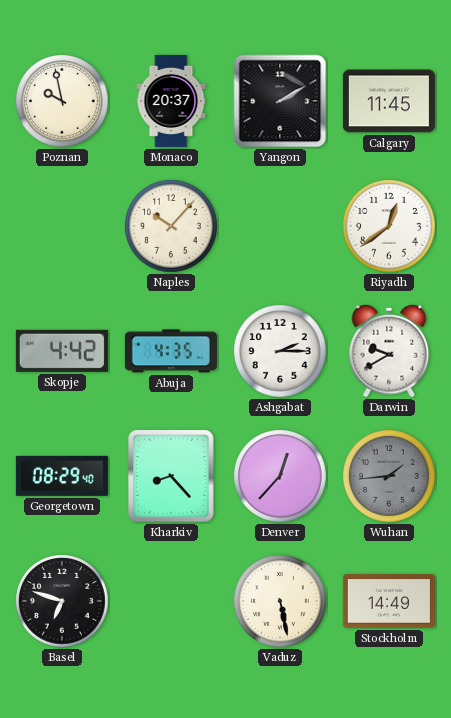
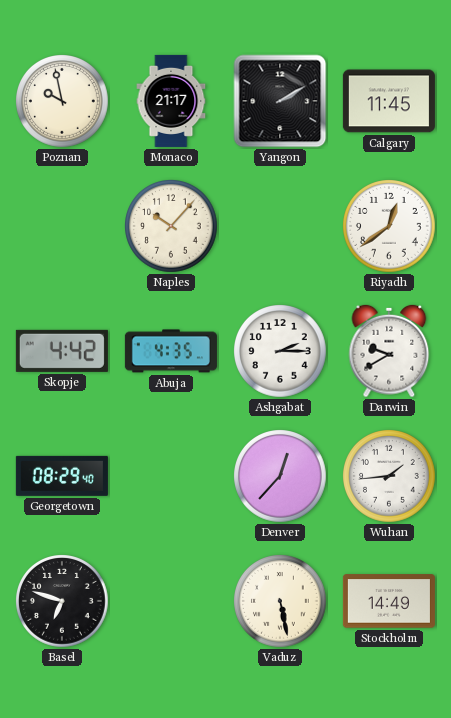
Monaco: 20:37 -> 21:17 (171, 101)
Kharkiv: 8:23 -> none (171, 476)
Wuhan dial: grey -> white (390, 477)
